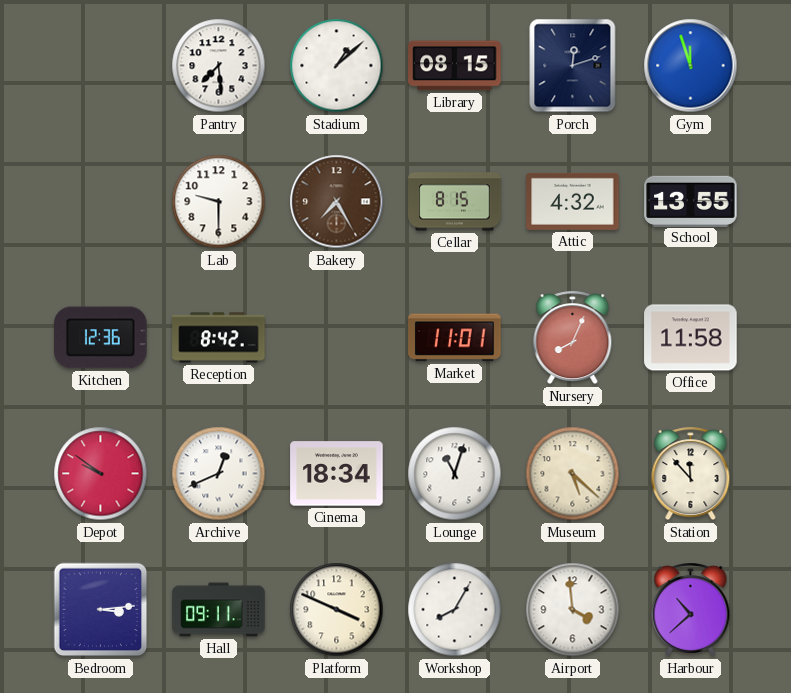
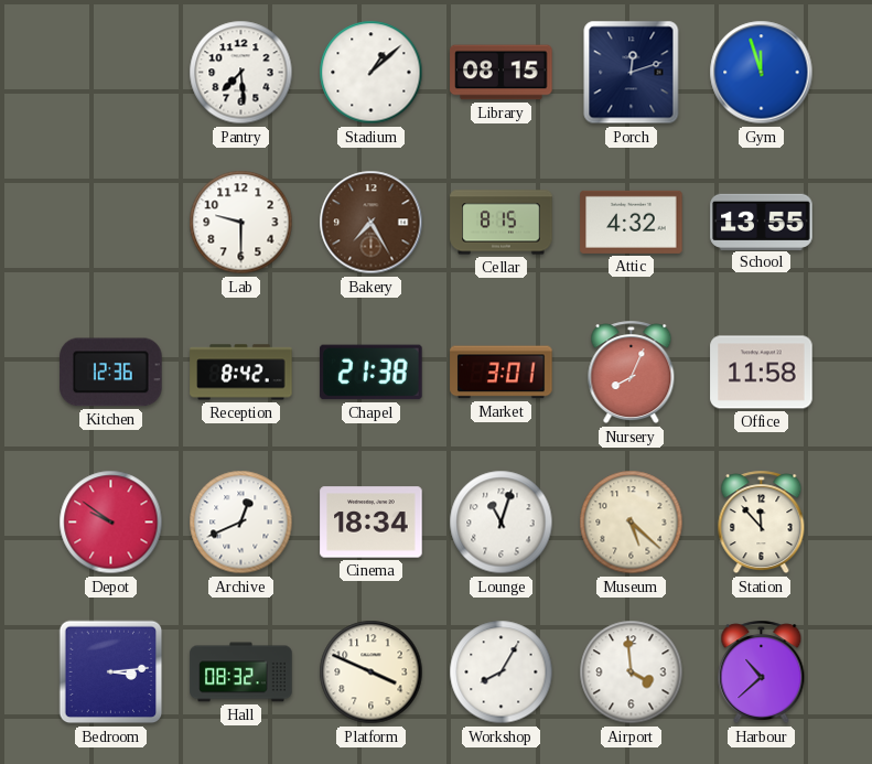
Chapel: none -> 21:38 (372, 373)
Market: 11:01 -> 3:01 (502, 373)
Hall: 09:11 -> 08:32 (241, 672)
